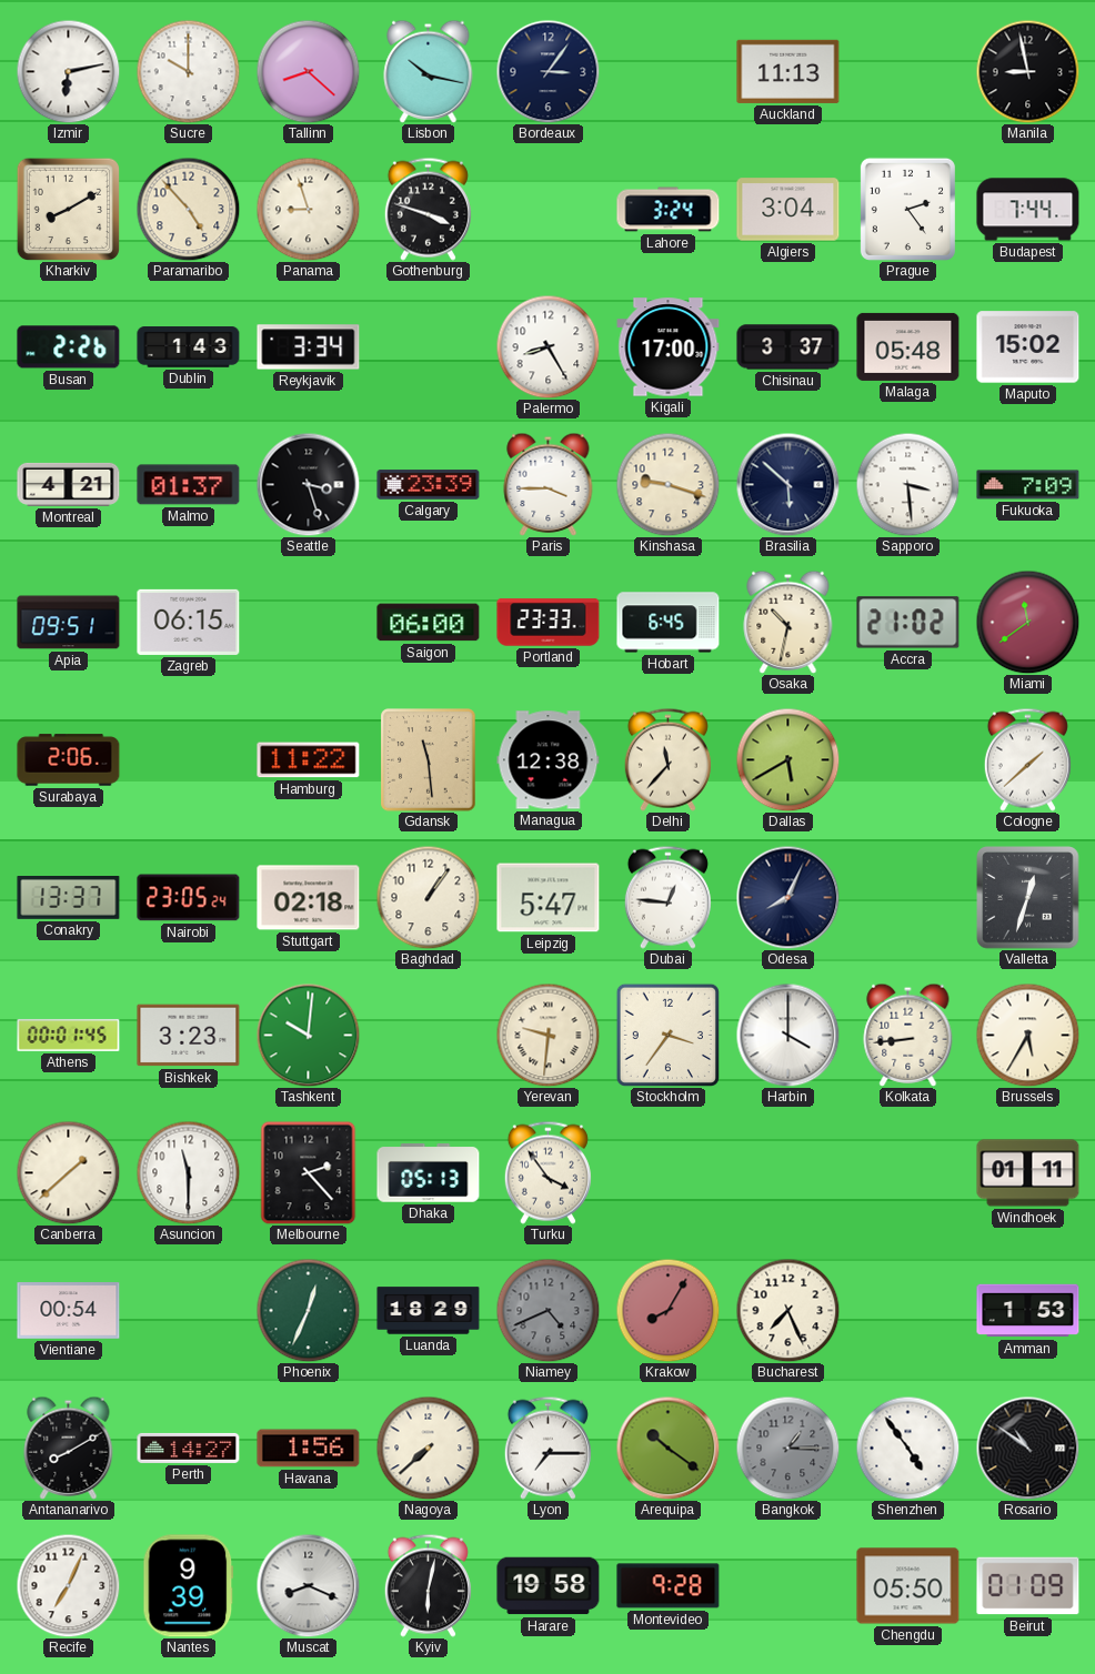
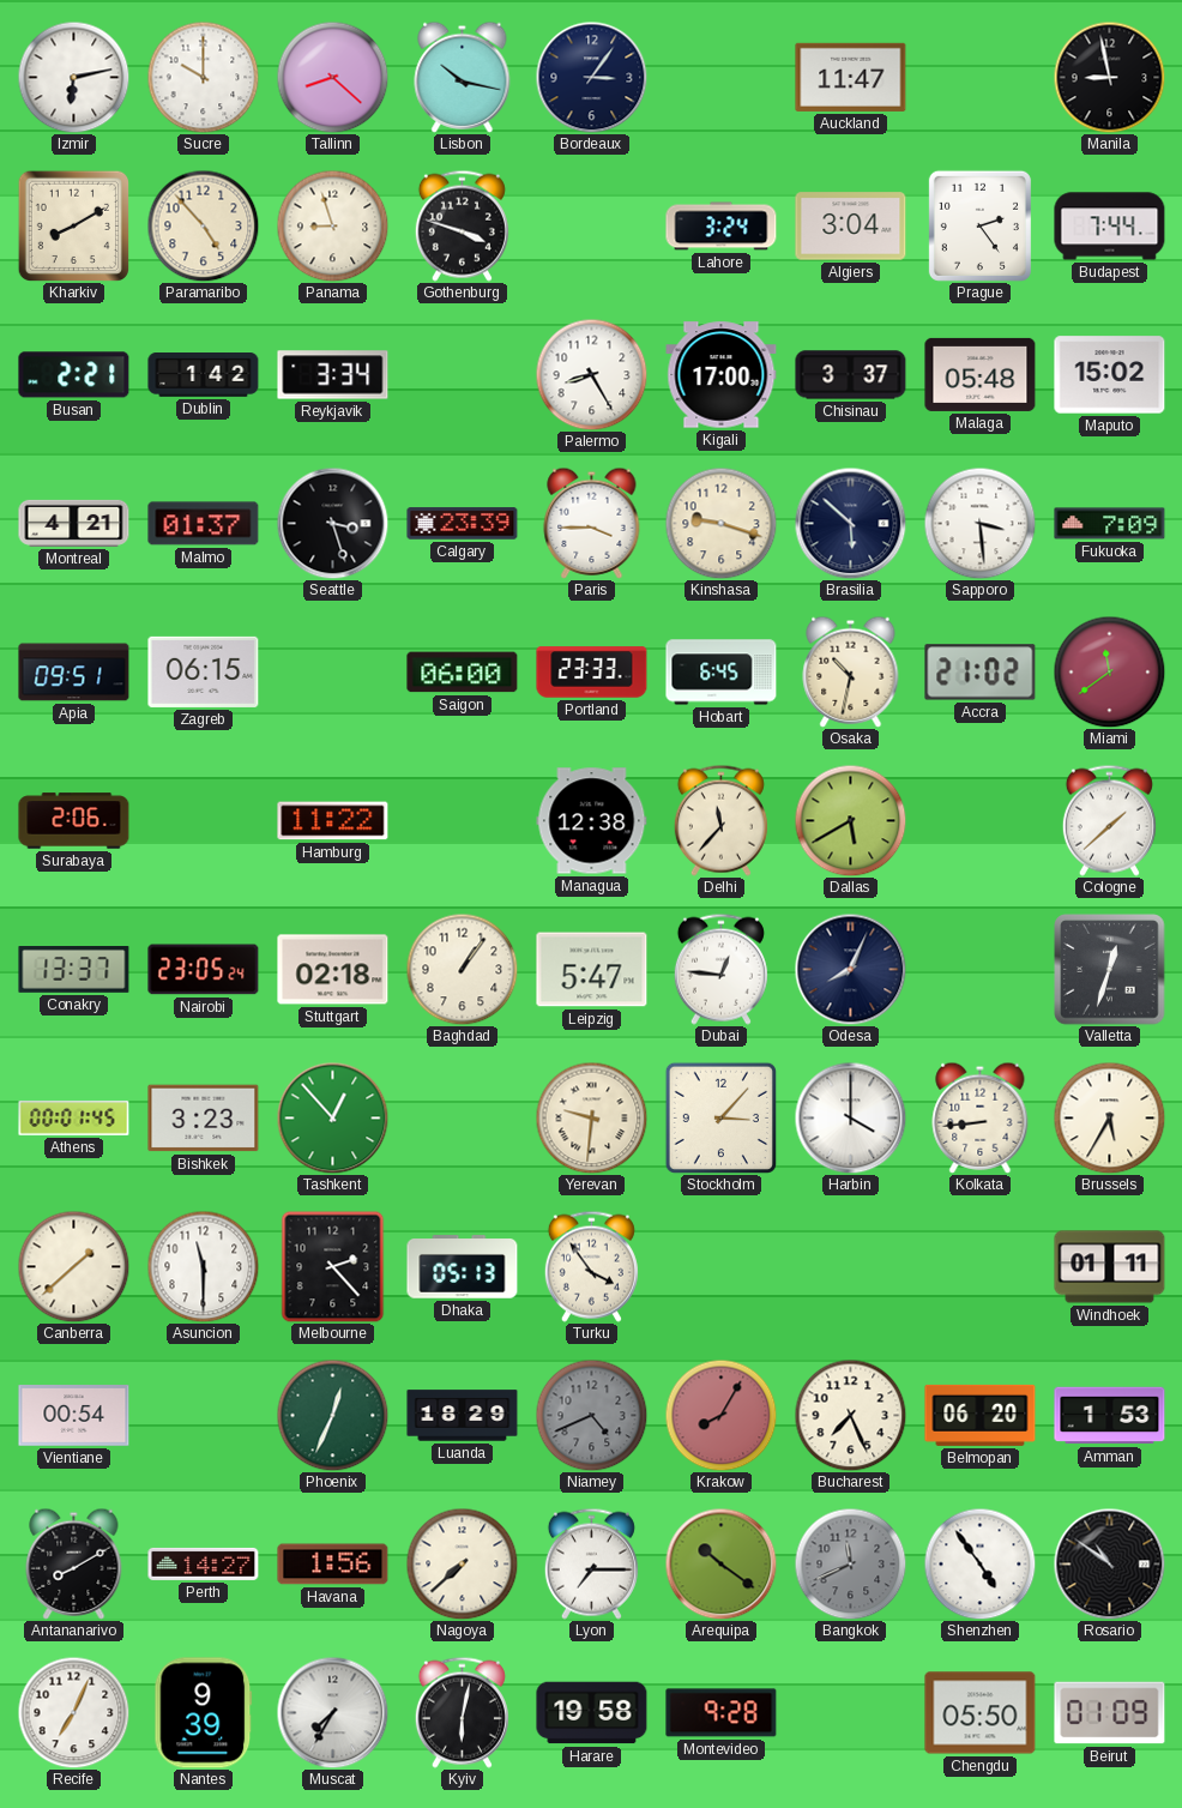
Auckland: 11:13 -> 11:47 (851, 77)
Busan: 2:26 -> 2:21 (74, 375)
Dublin: 1:43 -> 1:42 (204, 375)
Gdansk: 11:29 -> none (429, 760)
Tashkent: 10:01 -> 12:53 (332, 1117)
Stockholm: 3:36 -> 3:07 (720, 1117)
Belmopan: none -> 06:20 (981, 1415)
Bangkok: 1:15 -> 11:41 (850, 1563)
Muscat: 8:19 -> 7:35 (332, 1712)
